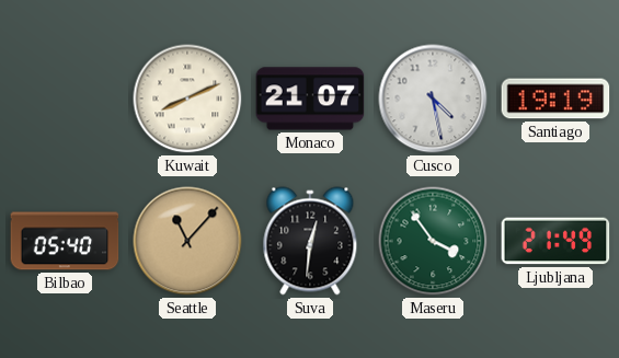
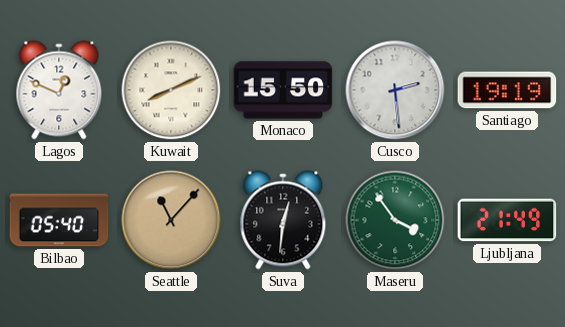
Lagos: none -> 12:49 (59, 90)
Monaco: 21:07 -> 15:50 (283, 90)
Cusco: 4:28 -> 2:29 (395, 90)
